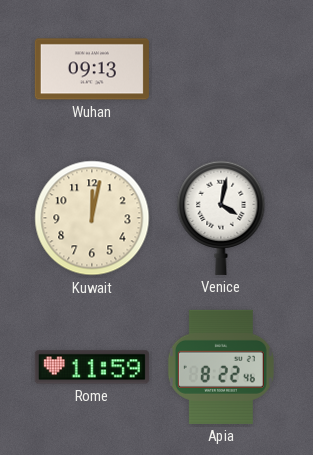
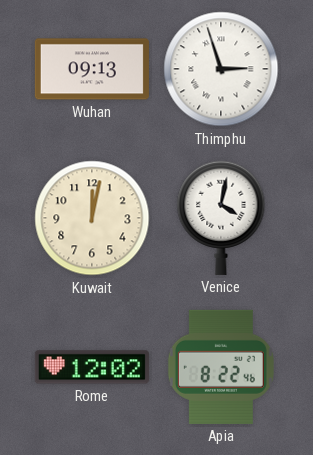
Thimphu: none -> 2:57 (221, 69)
Rome: 11:59 -> 12:02 (92, 367)
